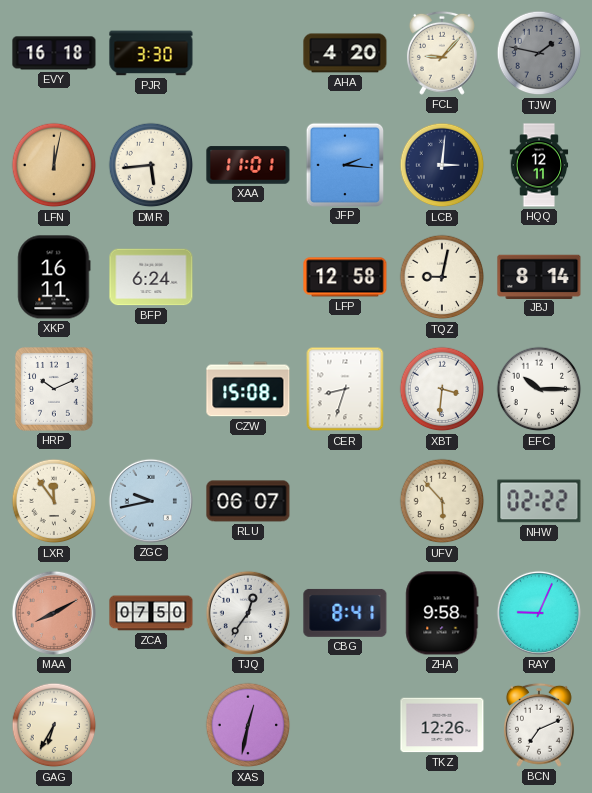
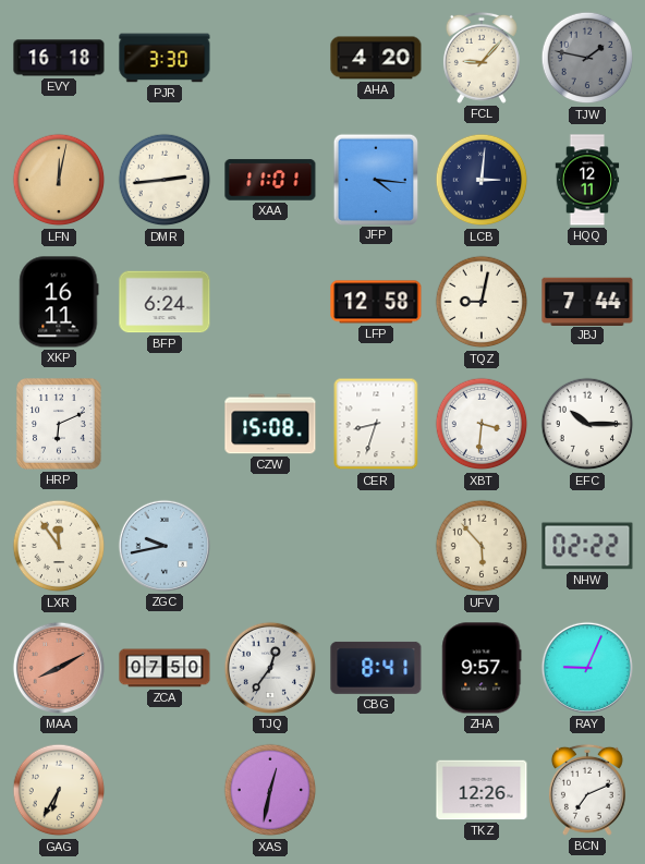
DMR: 5:44 -> 2:44 (165, 180)
JFP: 2:16 -> 4:16 (375, 179)
JBJ: 8:14 -> 7:44 (587, 301)
HRP: 10:11 -> 6:11 (60, 425)
RLU: 06:07 -> none (248, 501)
ZHA: 9:58 -> 9:57 (482, 668)
